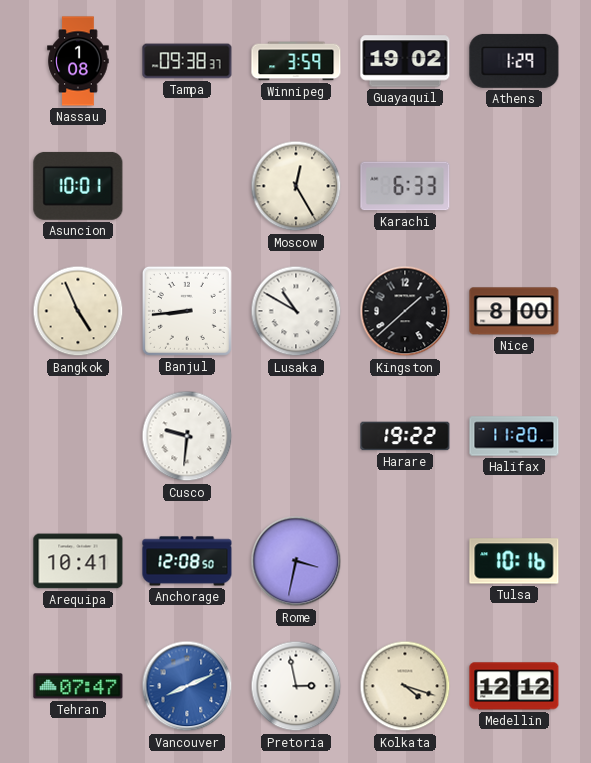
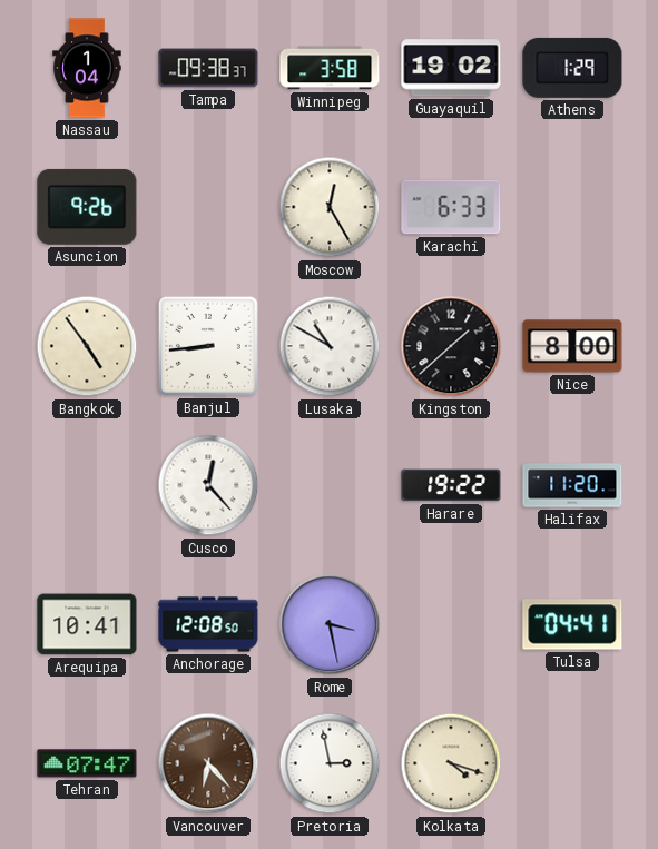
Nassau: 1:08 -> 1:04 (87, 68)
Winnipeg: 3:59 -> 3:58 (330, 68)
Asuncion: 10:01 -> 9:26 (87, 207)
Bangkok: 4:56 -> 4:54 (87, 346)
Cusco: 9:31 -> 12:23 (208, 485)
Rome: 3:32 -> 3:28 (330, 624)
Tulsa: 10:16 -> 04:41 (572, 624)
Vancouver: 8:11 -> 6:23 (208, 763)
Vancouver dial: blue -> brown (208, 763)
Medellin: 12:12 -> none (514, 686)
